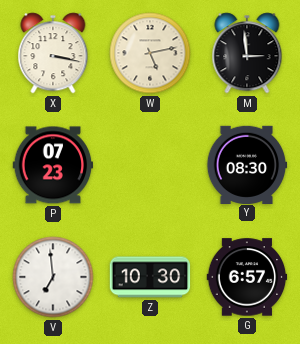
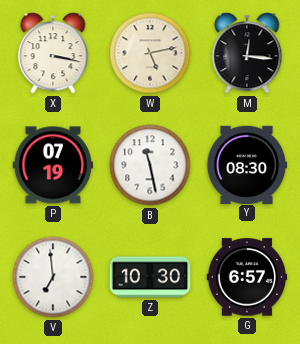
M: 2:59 -> 12:16 (247, 53)
P: 07:23 -> 07:19 (53, 165)
B: none -> 11:28 (150, 165)
